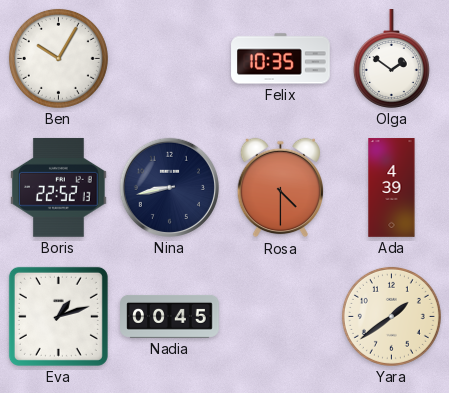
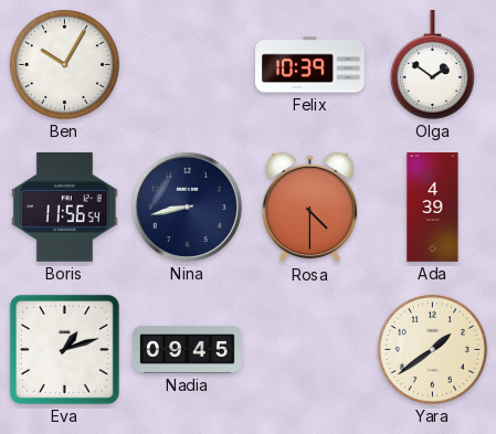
Felix: 10:35 -> 10:39 (310, 65)
Boris: 22:52 -> 11:56 (65, 207)
Nadia: 00:45 -> 09:45 (188, 349)
